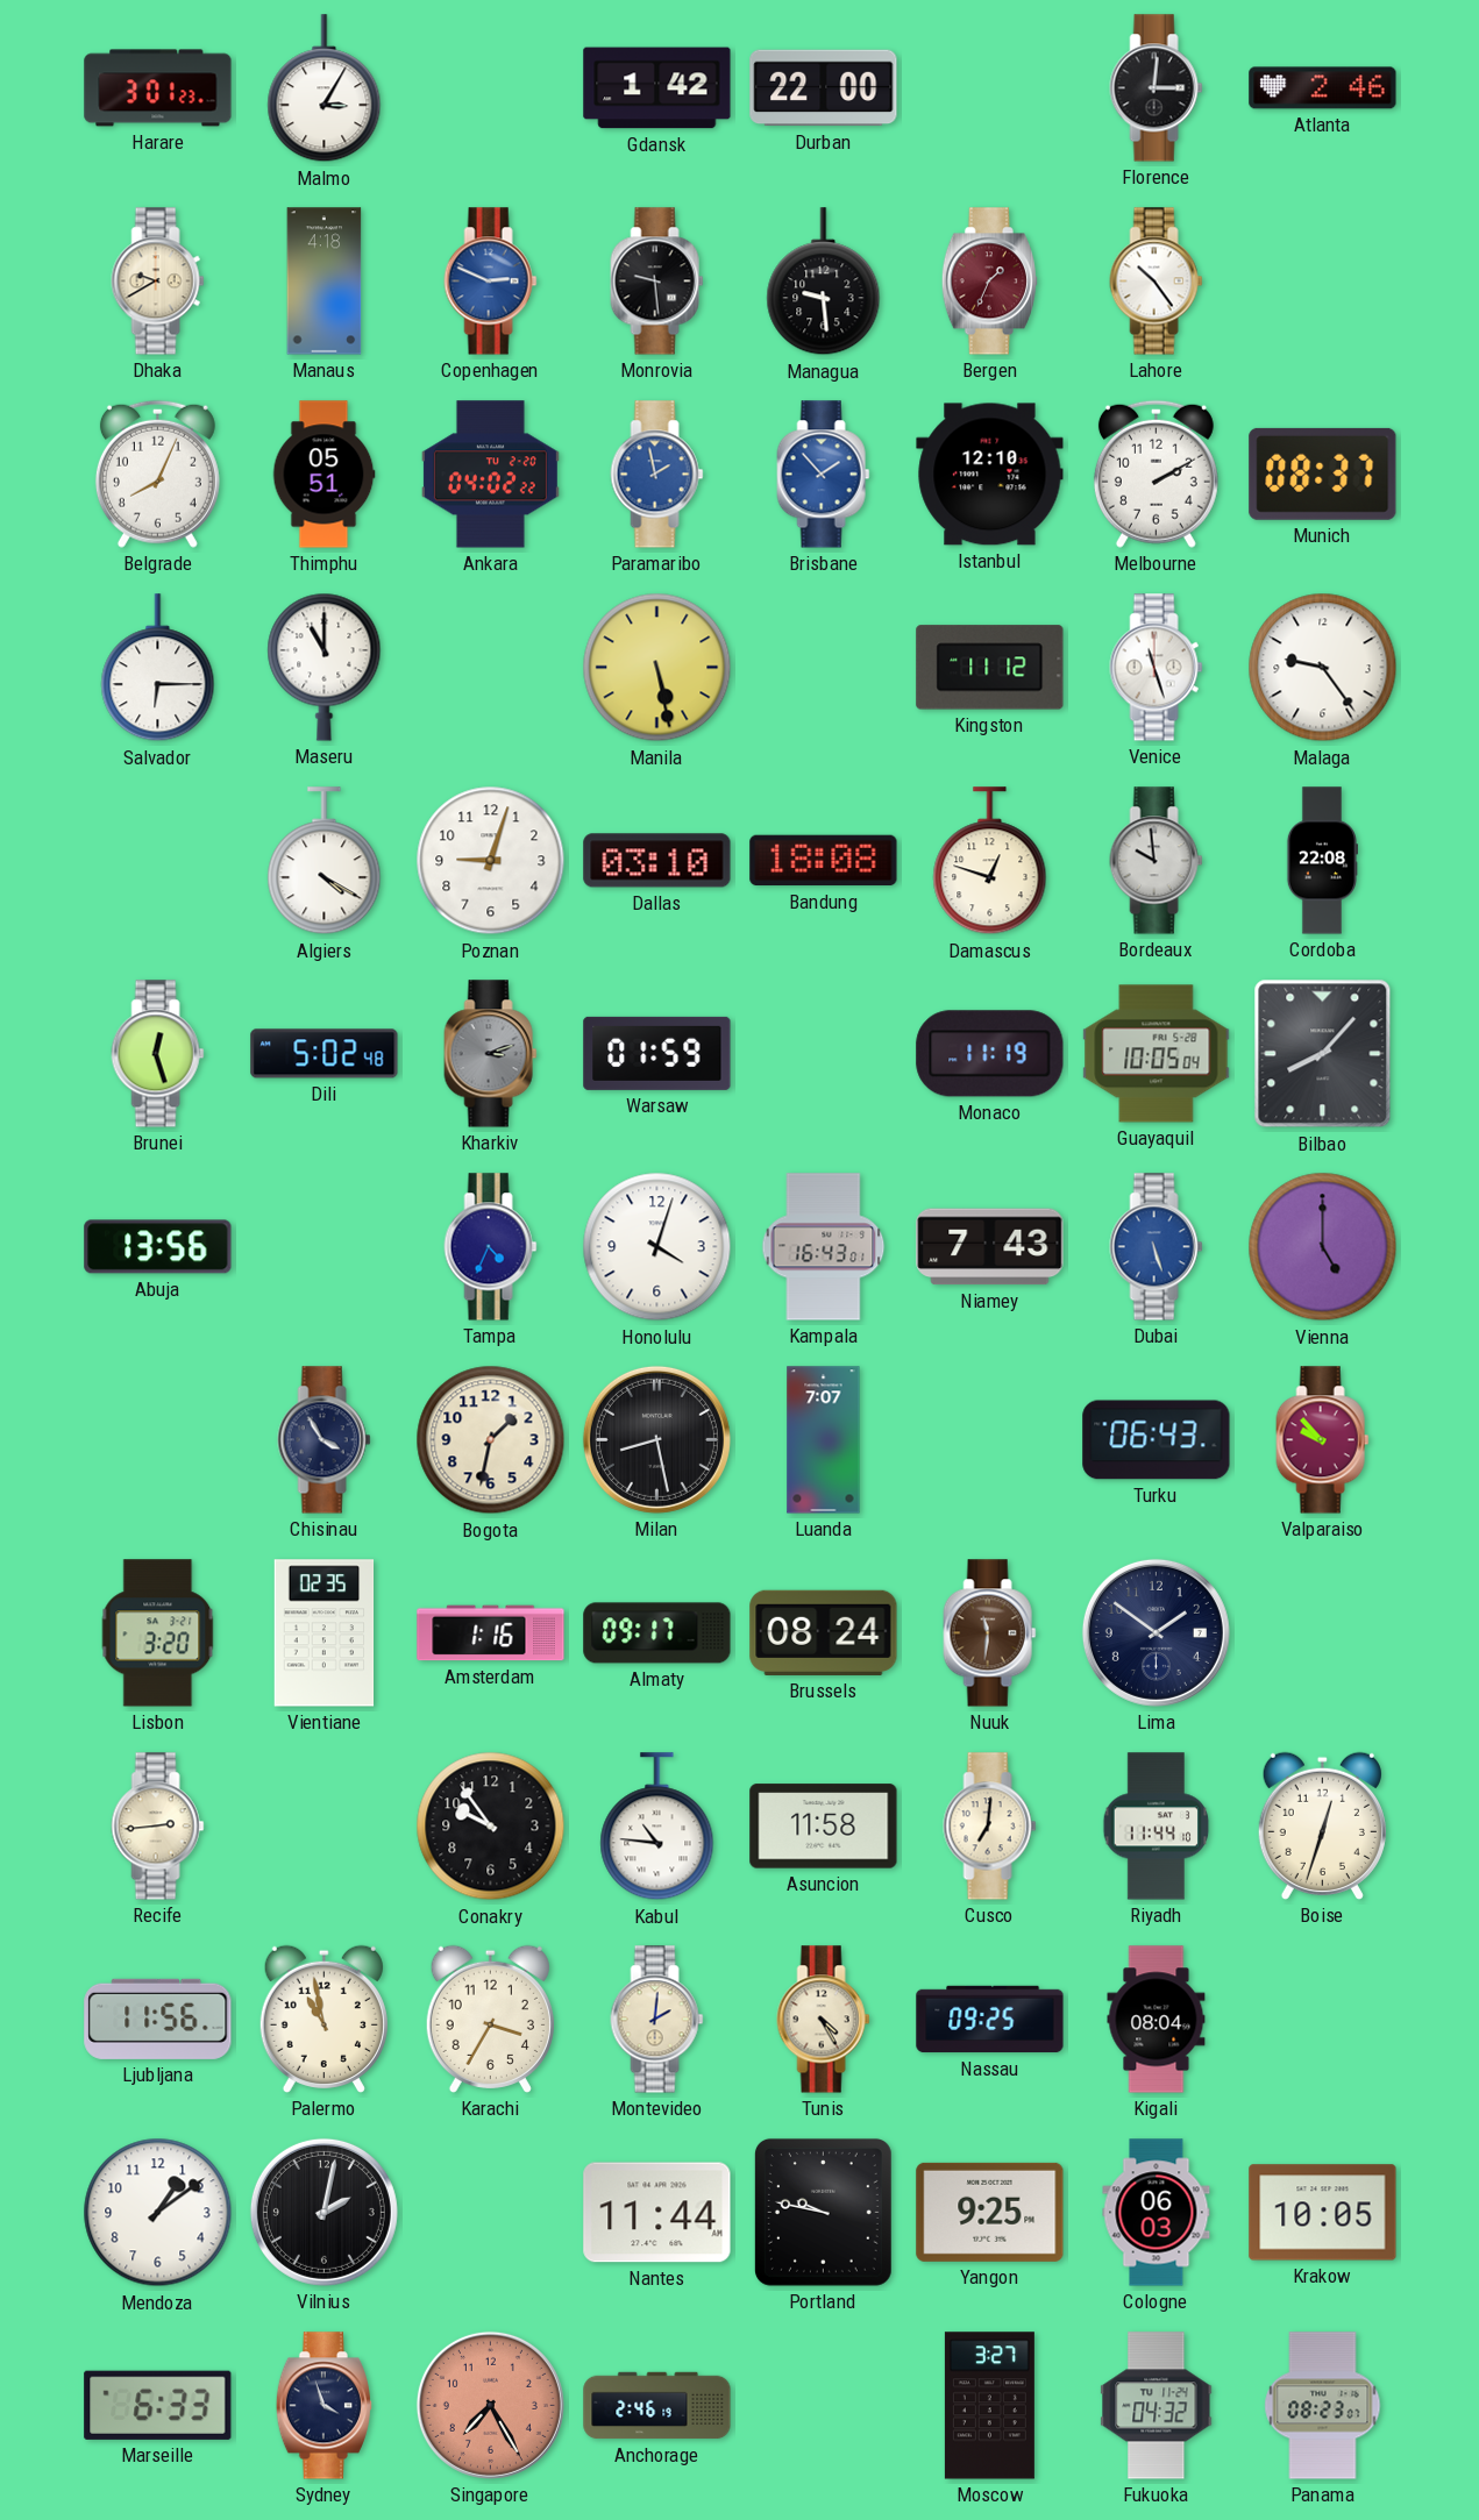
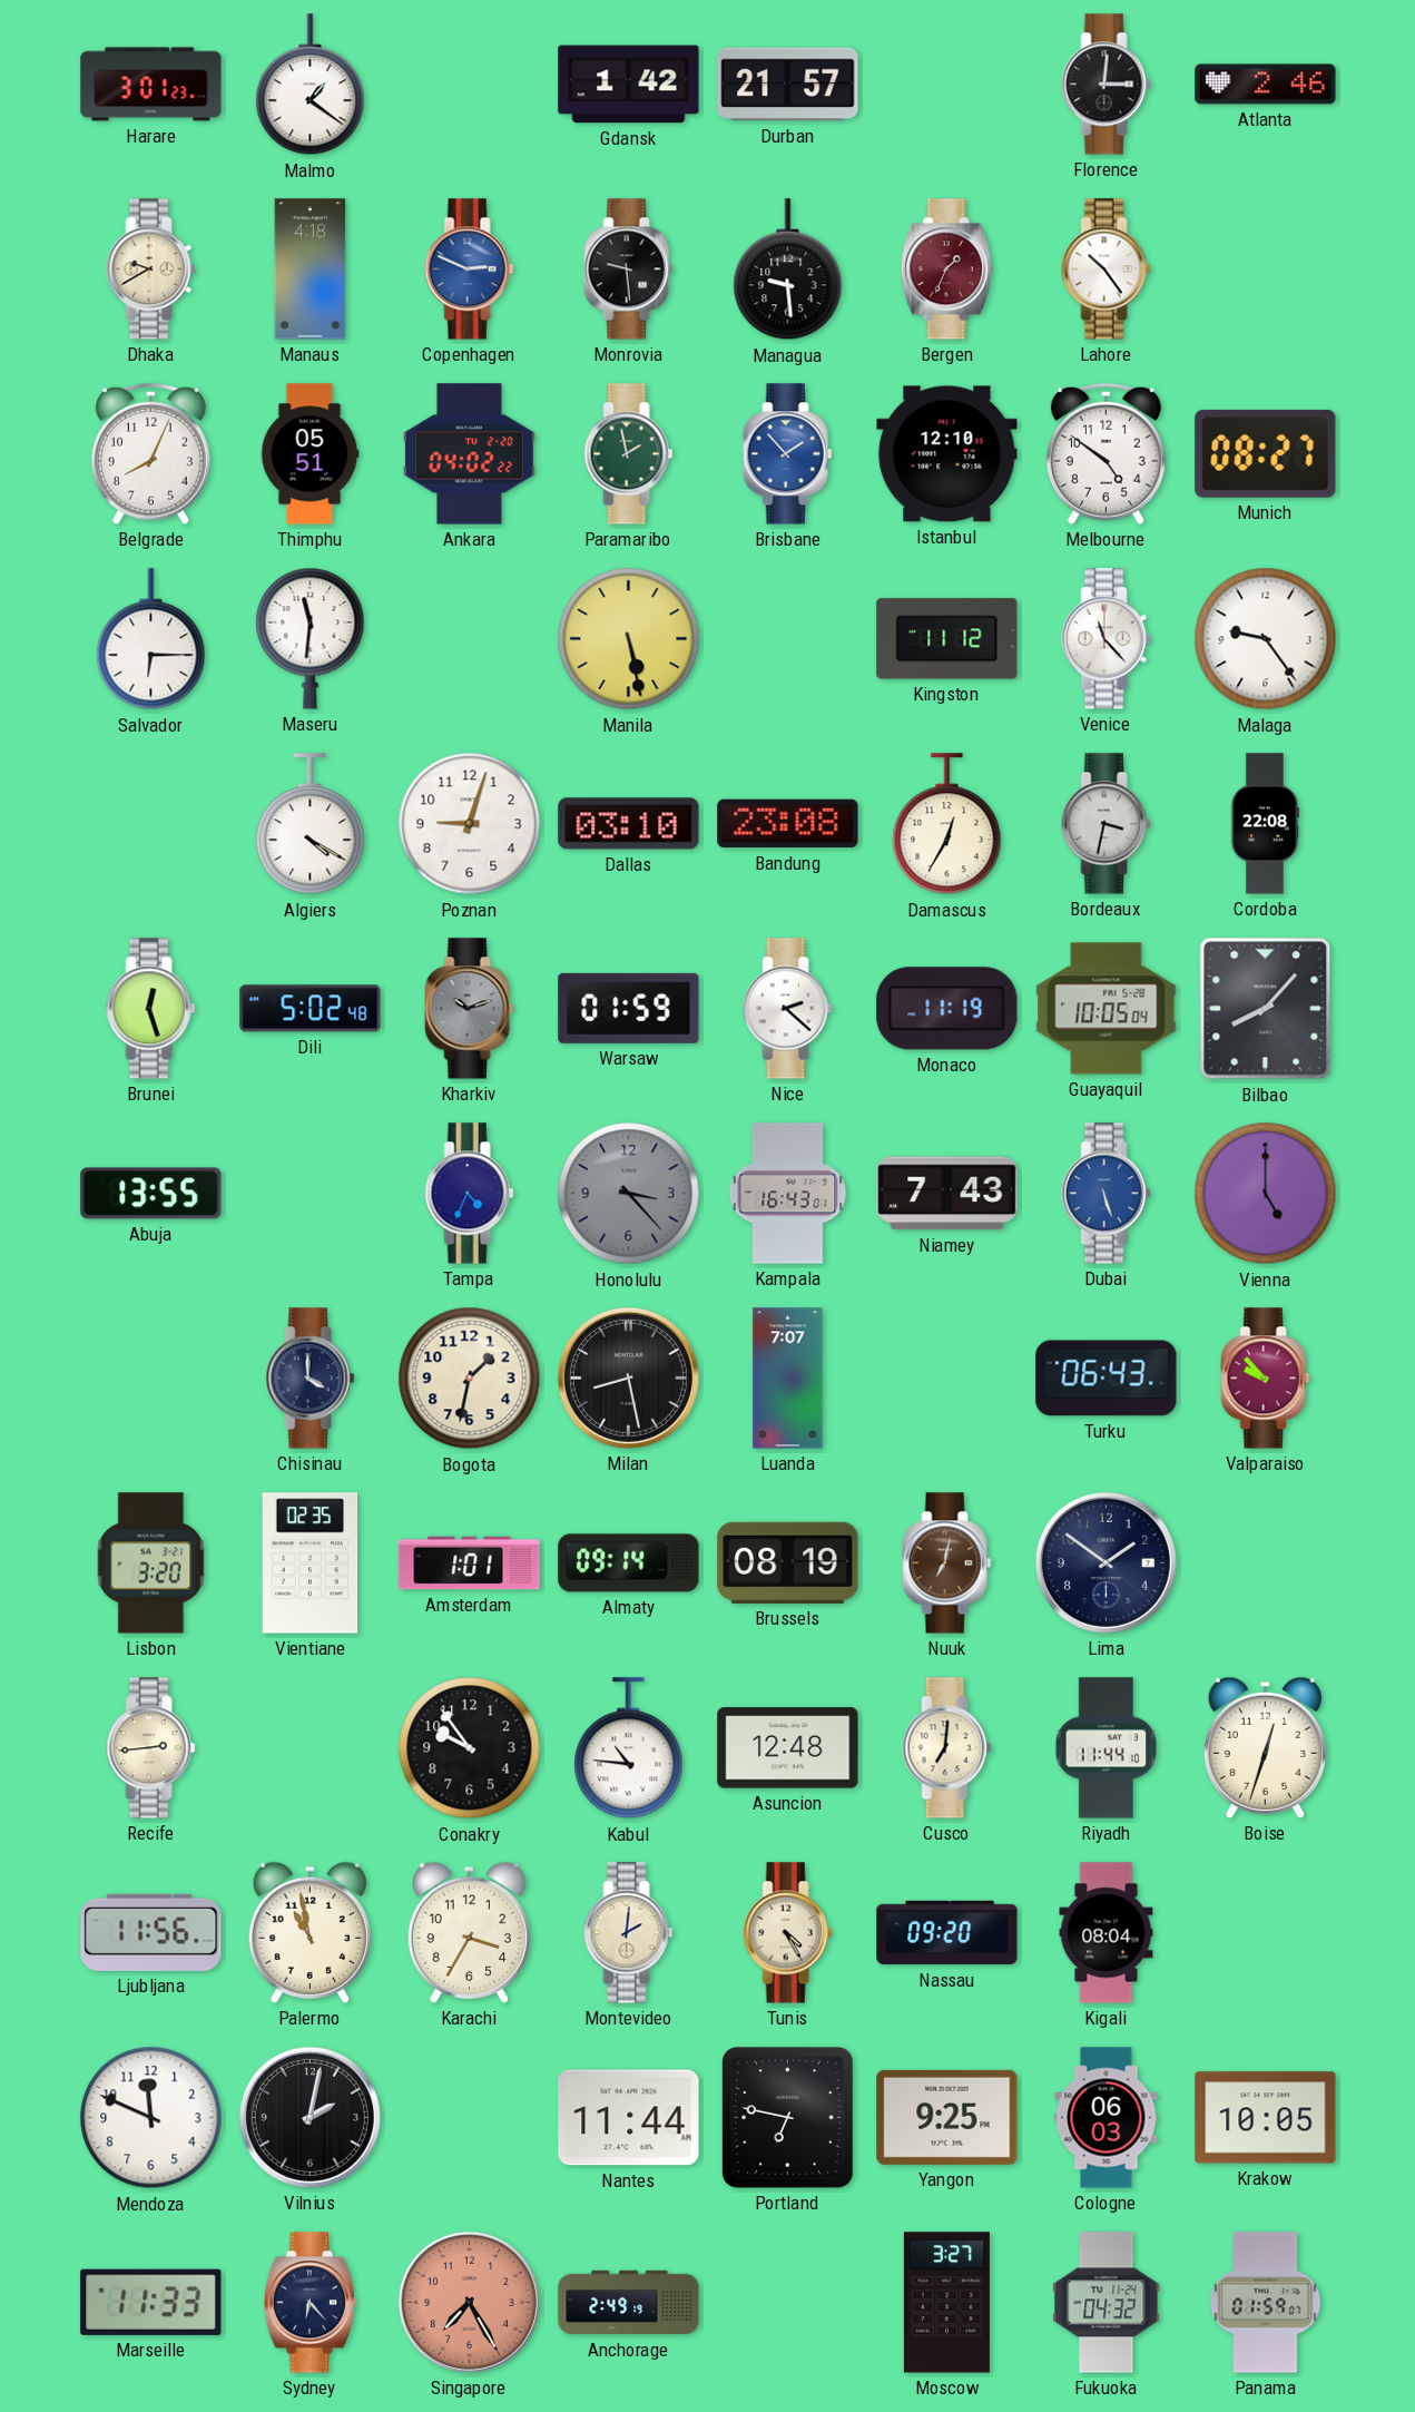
Malmo: 3:05 -> 1:21 (311, 85)
Durban: 22:00 -> 21:57 (788, 85)
Paramaribo dial: blue -> green (629, 454)
Melbourne: 2:10 -> 4:51 (1106, 453)
Munich: 08:37 -> 08:27 (1266, 453)
Maseru: 11:00 -> 11:31 (311, 638)
Venice: 11:27 -> 11:23 (1107, 639)
Bandung: 18:08 -> 23:08 (788, 824)
Damascus: 12:48 -> 12:35 (947, 824)
Bordeaux: 9:59 -> 3:32 (1107, 824)
Kharkiv: 3:12 -> 10:12 (470, 1009)
Nice: none -> 2:22 (788, 1009)
Abuja: 13:56 -> 13:55 (151, 1194)
Honolulu: 4:03 -> 3:23 (629, 1194)
Honolulu dial: white -> grey (629, 1194)
Chisinau: 3:55 -> 4:00 (311, 1379)
Amsterdam: 1:16 -> 1:01 (470, 1563)
Almaty: 09:17 -> 09:14 (629, 1563)
Brussels: 08:24 -> 08:19 (788, 1562)
Nuuk: 11:31 -> 7:02 (947, 1563)
Asuncion: 11:58 -> 12:48 (788, 1748)
Nassau: 09:25 -> 09:20 (947, 1933)
Mendoza: 1:09 -> 11:49 (151, 2118)
Portland: 9:47 -> 6:47 (787, 2118)
Marseille: 6:33 -> 11:33 (151, 2302)
Sydney: 3:57 -> 6:23 (309, 2303)
Anchorage: 2:46 -> 2:49 (629, 2303)
Panama: 08:23 -> 01:59 (1266, 2303)
